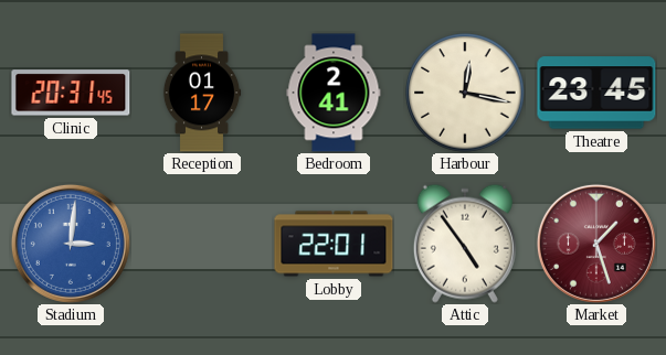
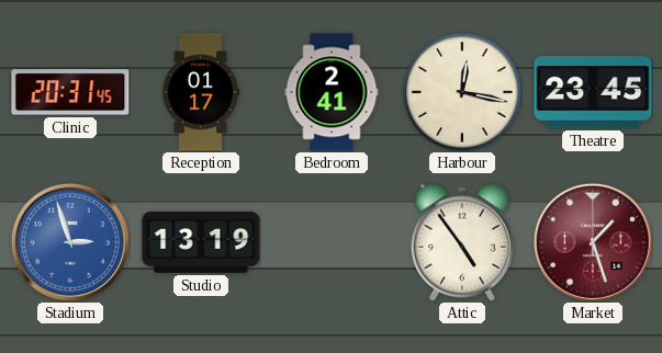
Stadium: 3:01 -> 2:57 (70, 242)
Studio: none -> 13:19 (201, 242)
Lobby: 22:01 -> none (334, 244)
